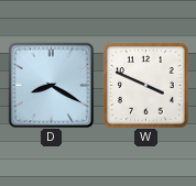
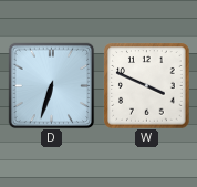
D: 8:20 -> 6:33 (51, 85)
